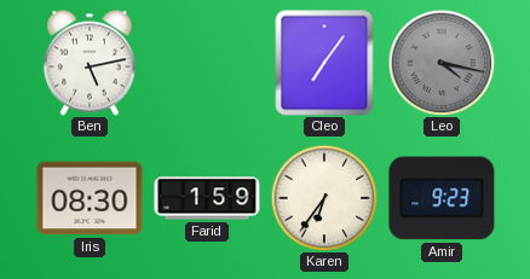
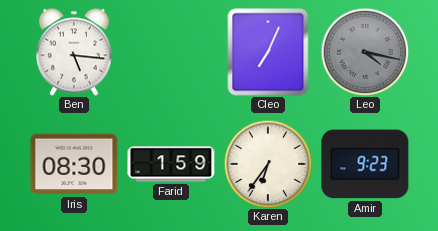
Ben: 5:13 -> 5:16 (74, 52)
Cleo: 7:06 -> 7:04 (268, 52)
